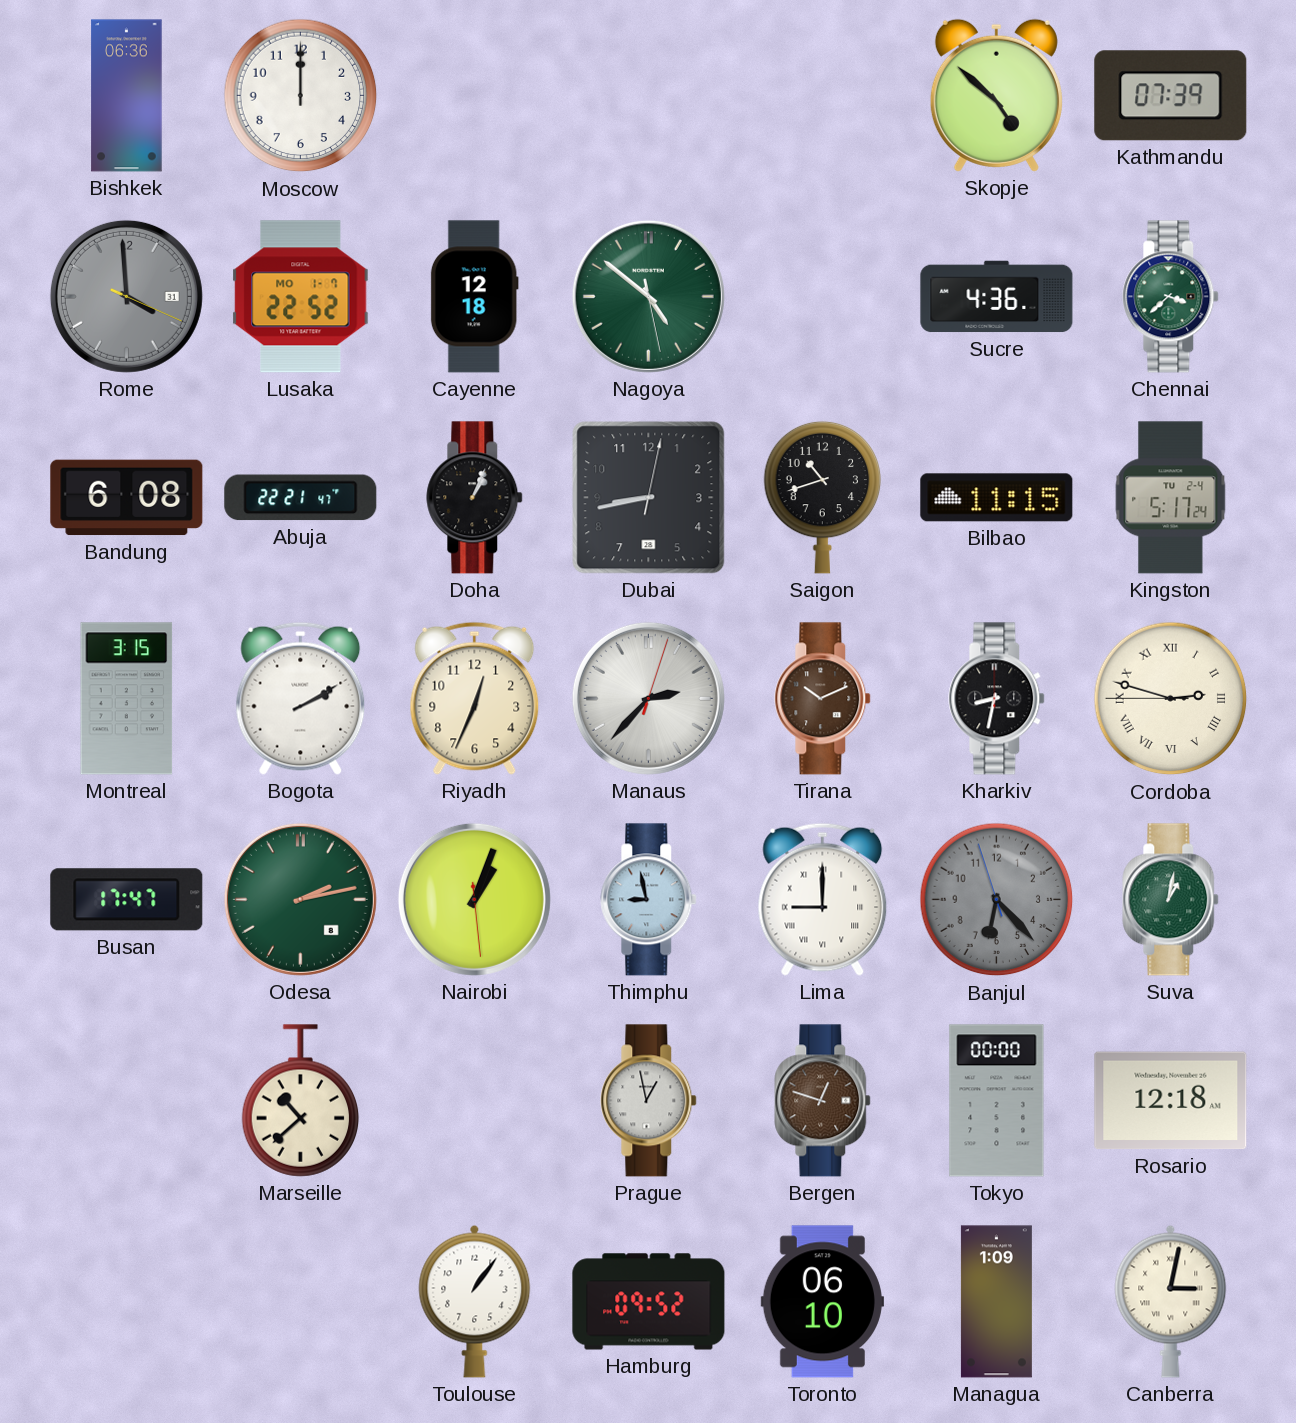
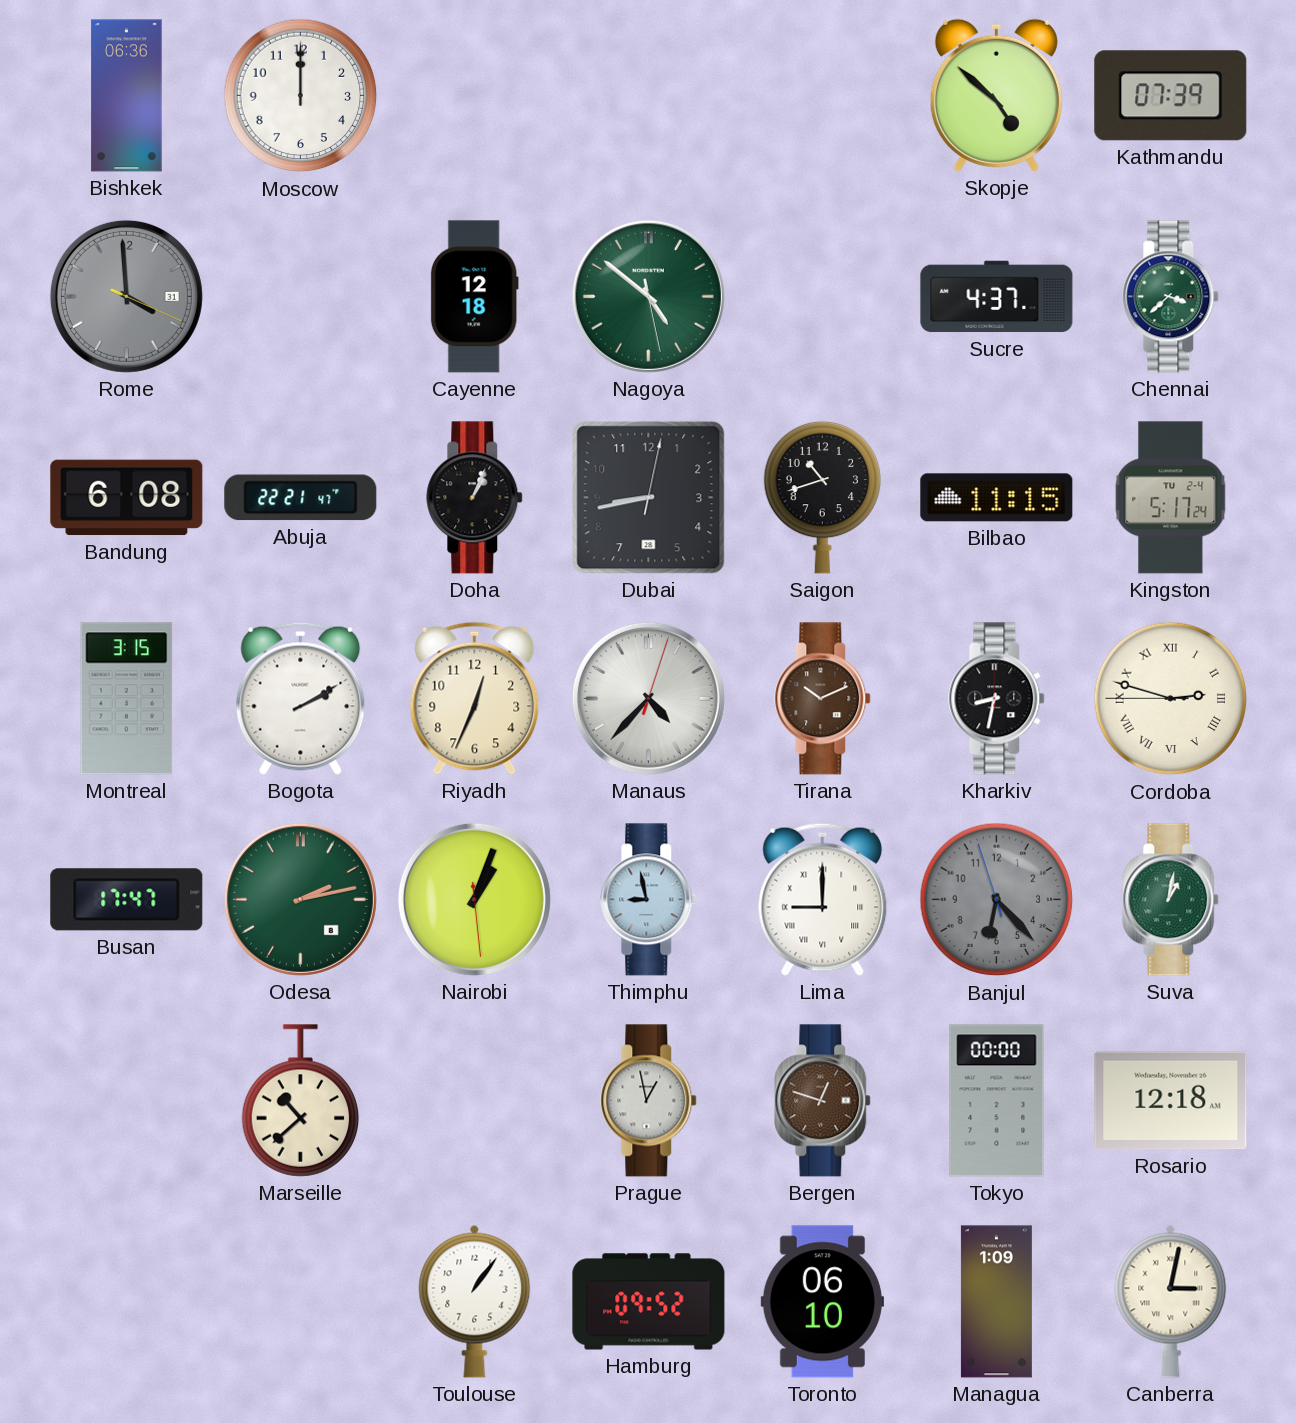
Lusaka: 22:52 -> none (301, 297)
Sucre: 4:36 -> 4:37 (997, 297)
Manaus: 2:37 -> 4:37 (648, 698)
